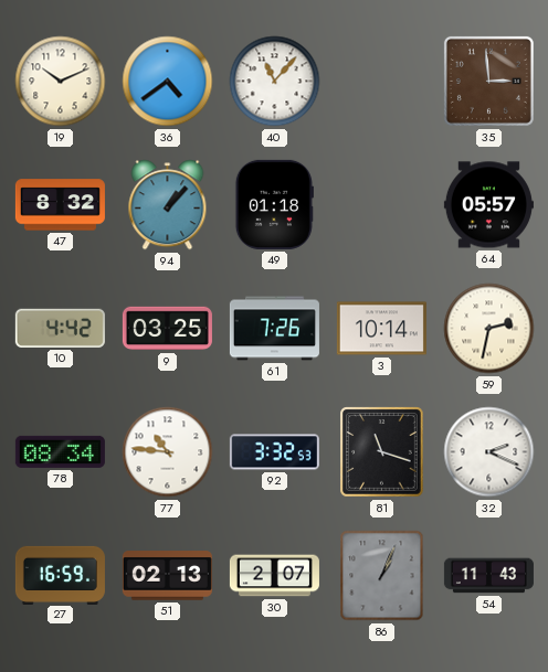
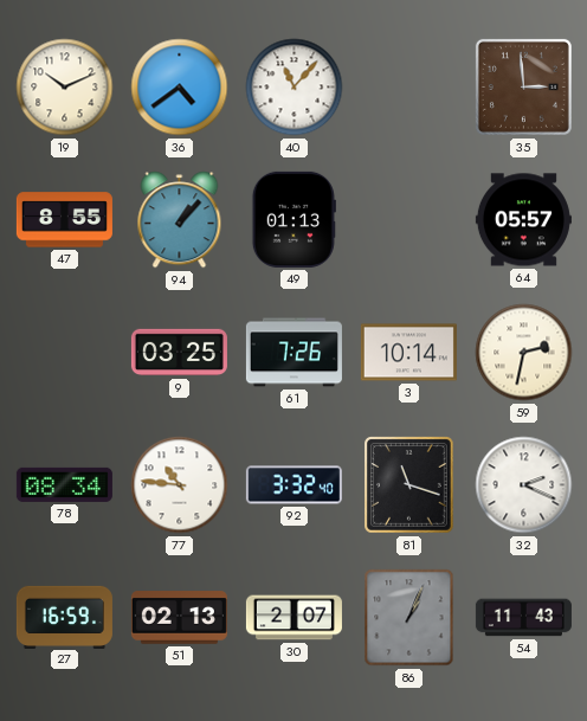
47: 8:32 -> 8:55 (64, 220)
49: 01:18 -> 01:13 (293, 219)
10: 4:42 -> none (60, 328)
92: 3:32:53 -> 3:32:40 (293, 485)
